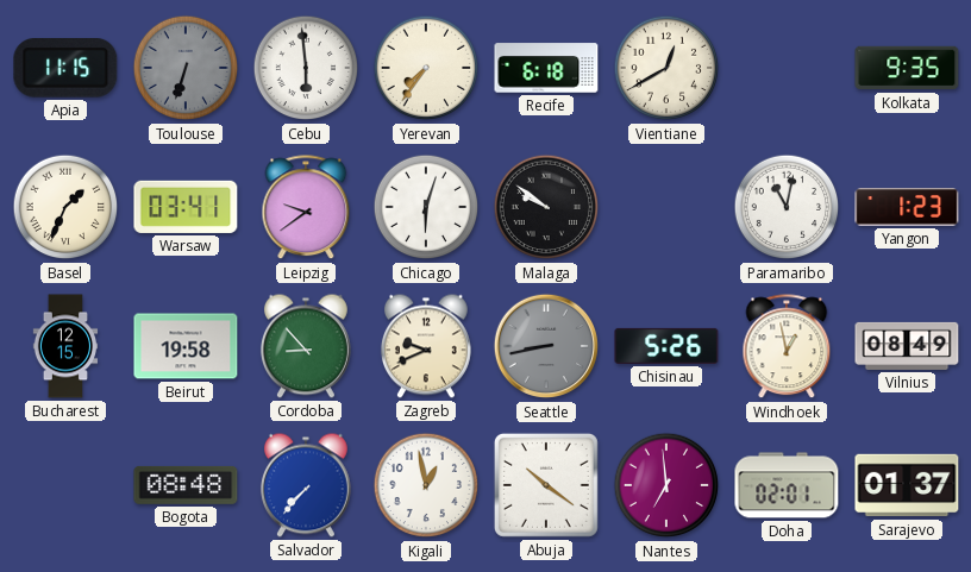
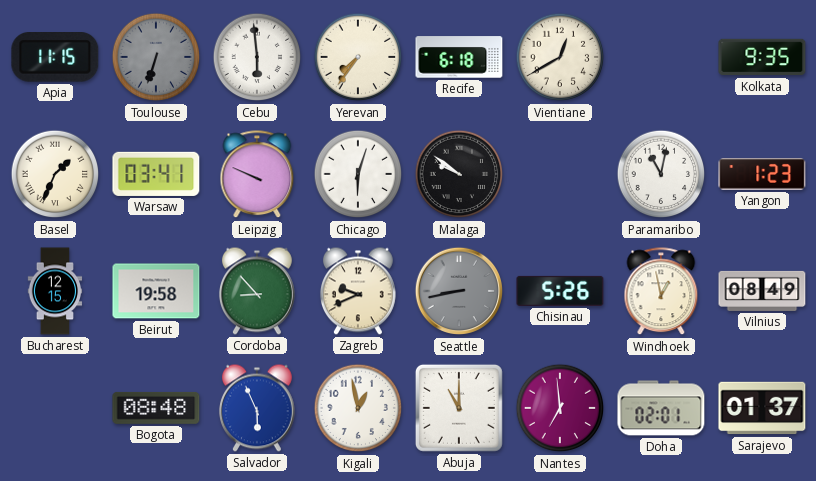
Leipzig: 9:39 -> 9:49 (257, 175)
Salvador: 7:37 -> 5:56 (257, 408)
Abuja: 10:21 -> 11:00 (459, 408)
